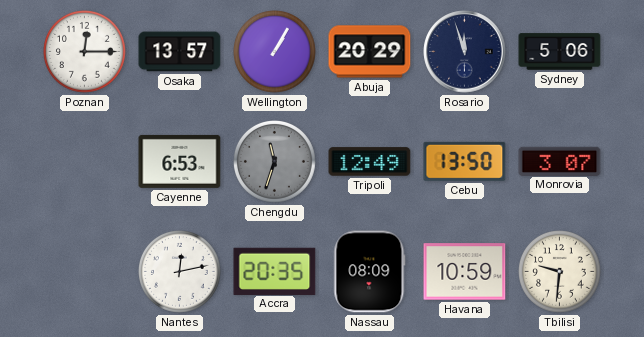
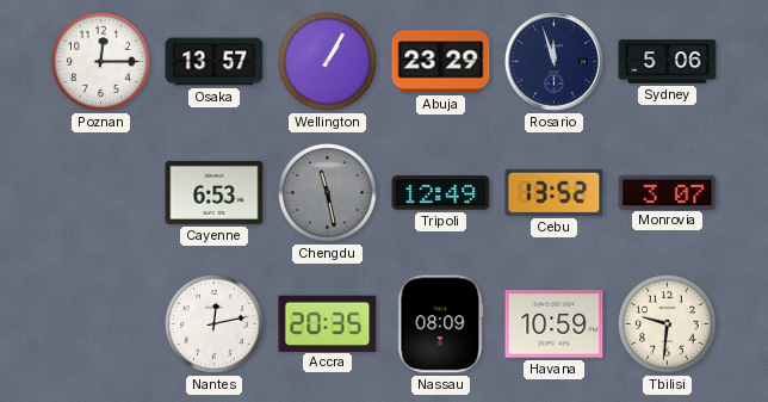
Abuja: 20:29 -> 23:29 (441, 62)
Chengdu: 11:33 -> 11:28 (328, 193)
Cebu: 13:50 -> 13:52 (555, 192)
